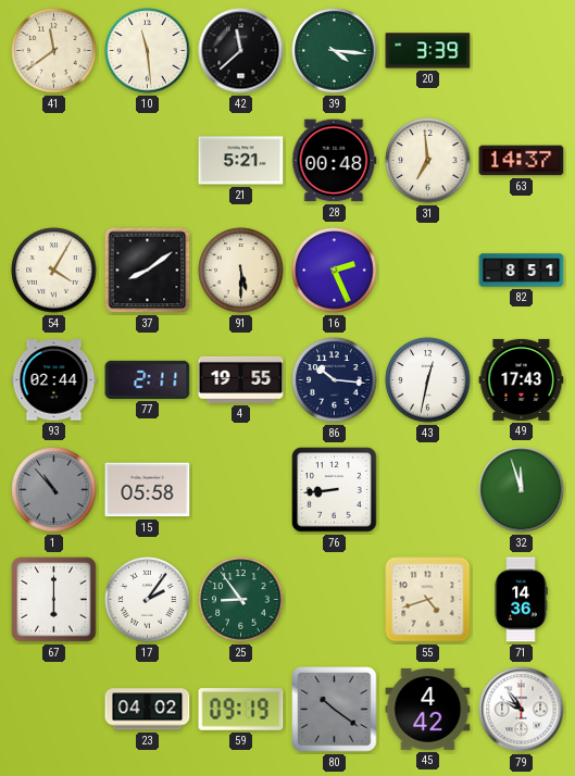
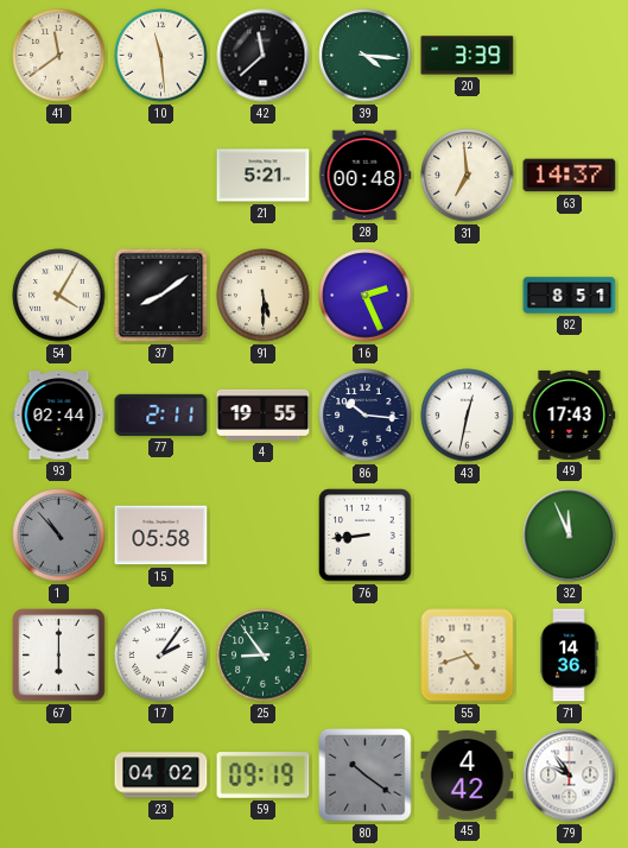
32: 11:57 -> 11:56 (570, 536)
